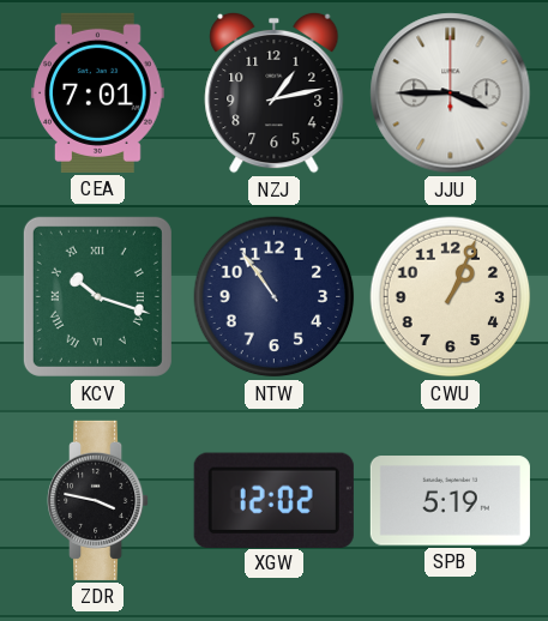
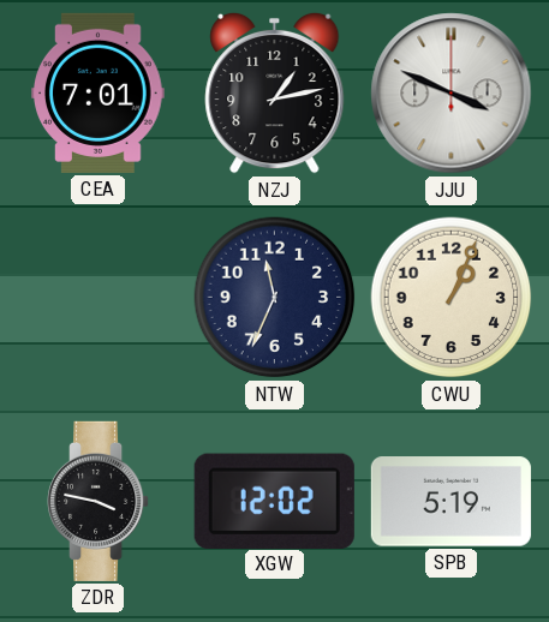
JJU: 3:45 -> 3:49 (452, 94)
KCV: 10:18 -> none (97, 296)
NTW: 10:54 -> 11:34 (275, 298)
